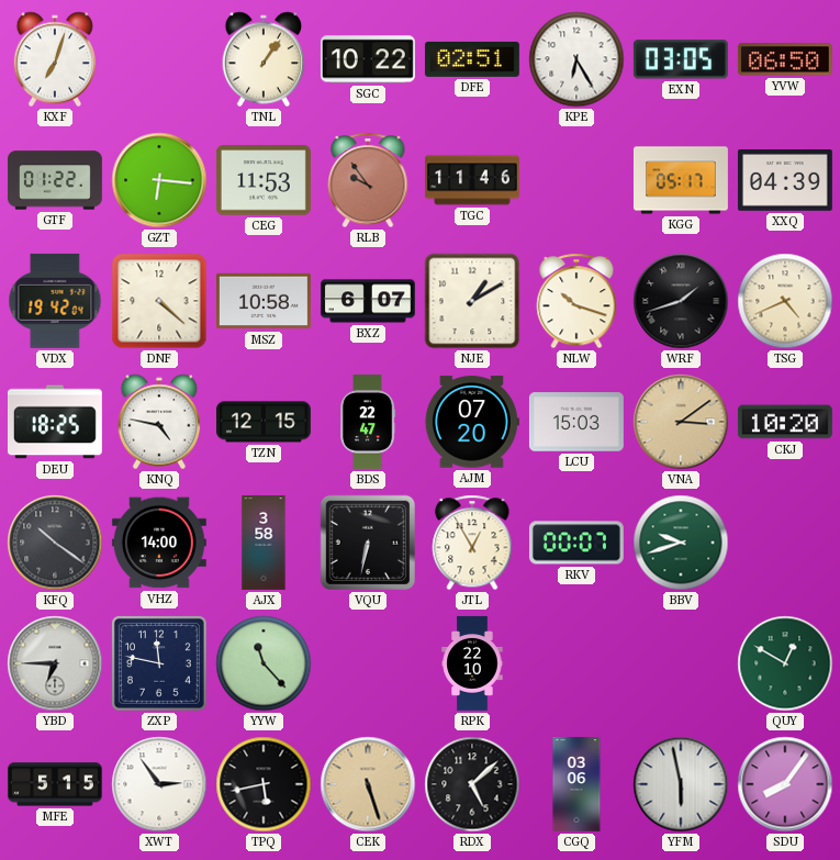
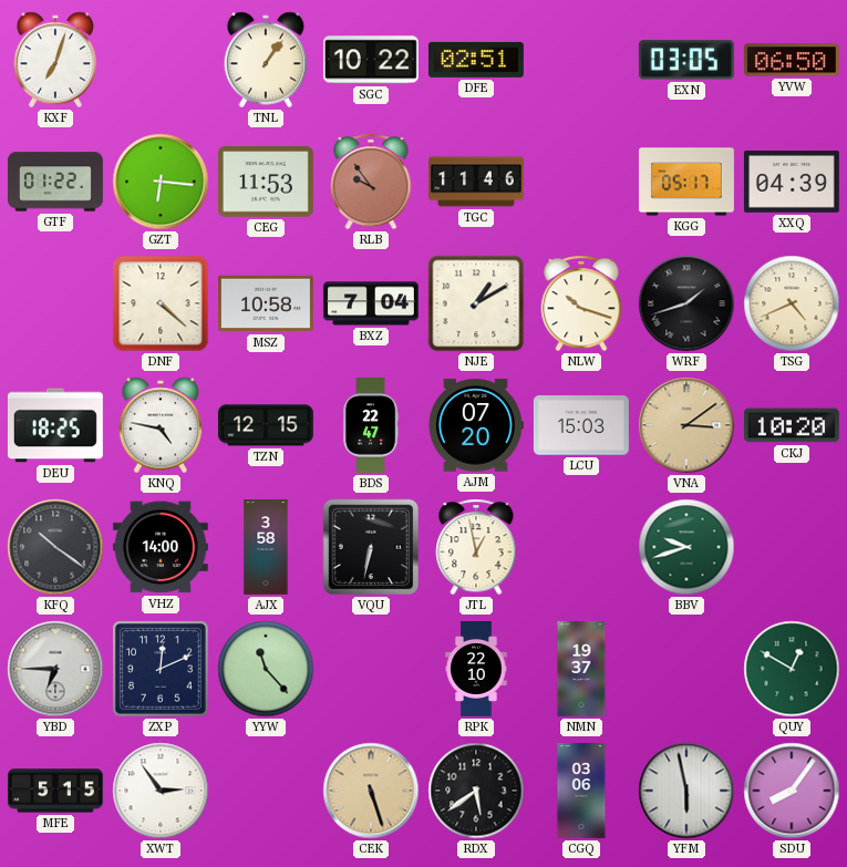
KPE: 6:25 -> none (576, 59)
VDX: 19:42 -> none (55, 301)
BXZ: 6:07 -> 7:04 (371, 303)
JTL: 12:55 -> 12:58 (476, 547)
RKV: 00:07 -> none (576, 543)
ZXP: 11:47 -> 12:11 (162, 670)
NMN: none -> 19:37 (581, 669)
TPQ: 5:43 -> none (264, 784)
RDX: 5:08 -> 5:39 (476, 791)
